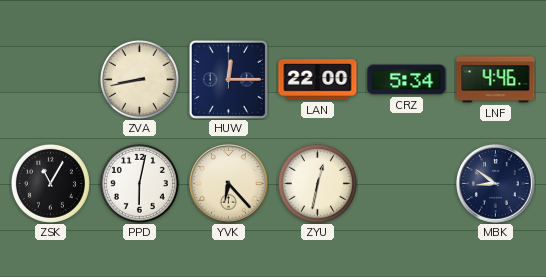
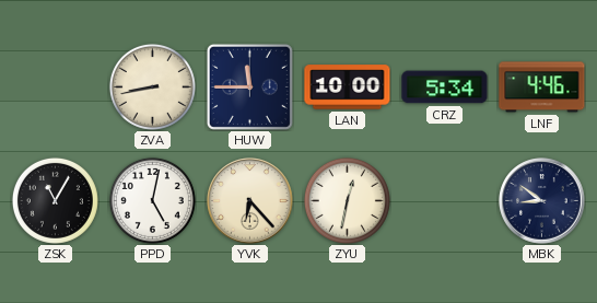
HUW: 12:15 -> 11:45 (249, 86)
LAN: 22:00 -> 10:00 (348, 88)
PPD: 6:02 -> 5:02 (152, 200)
